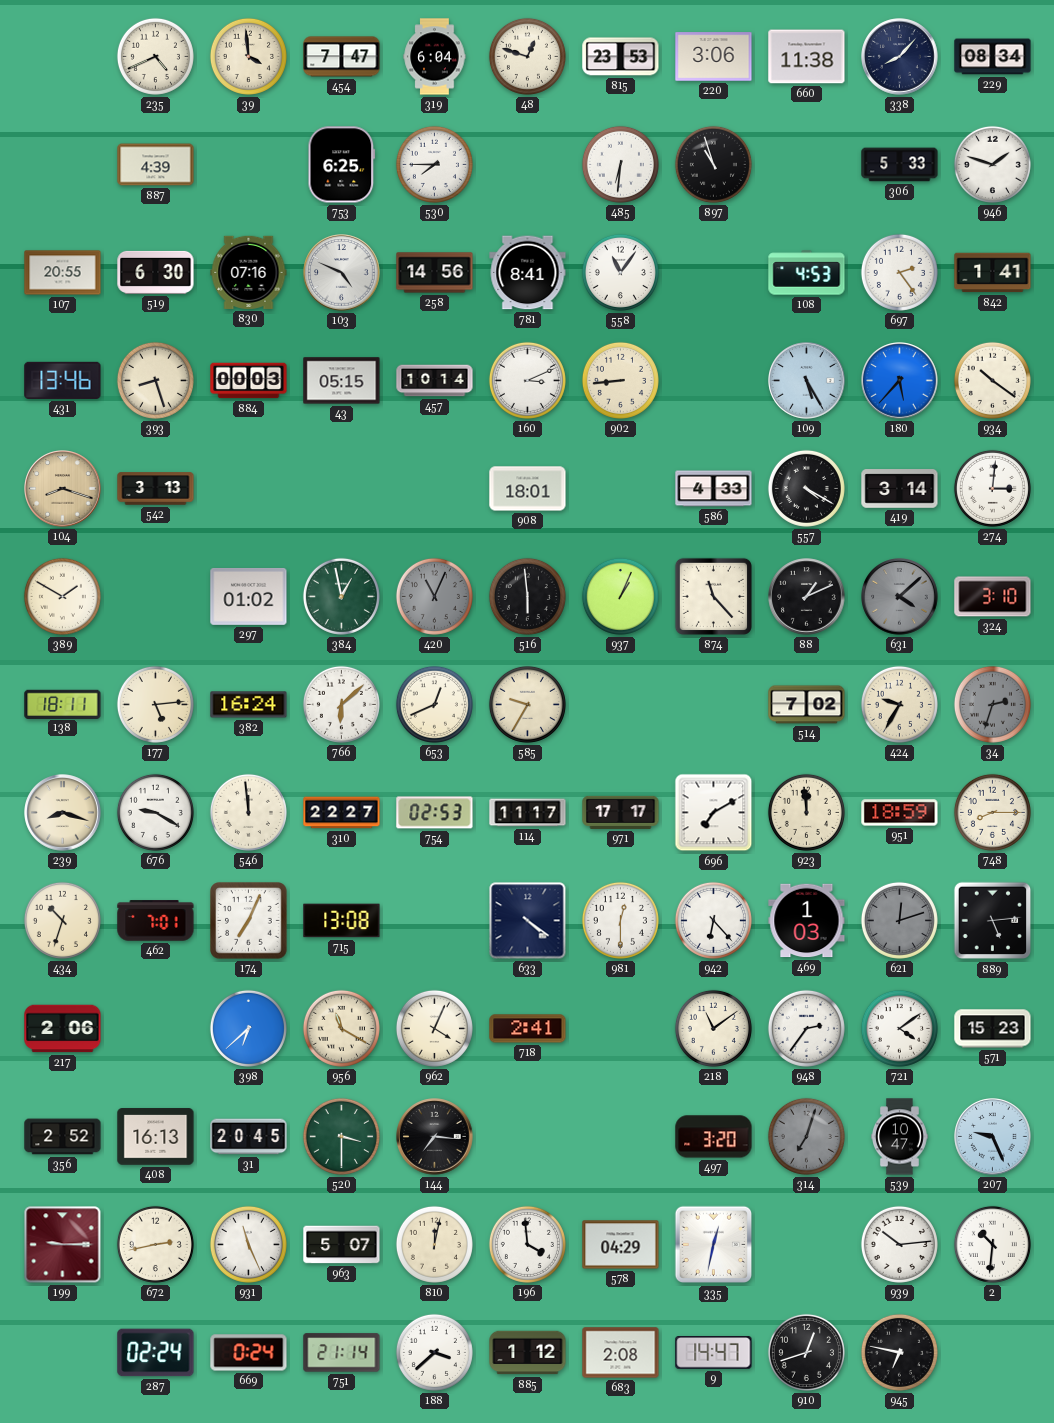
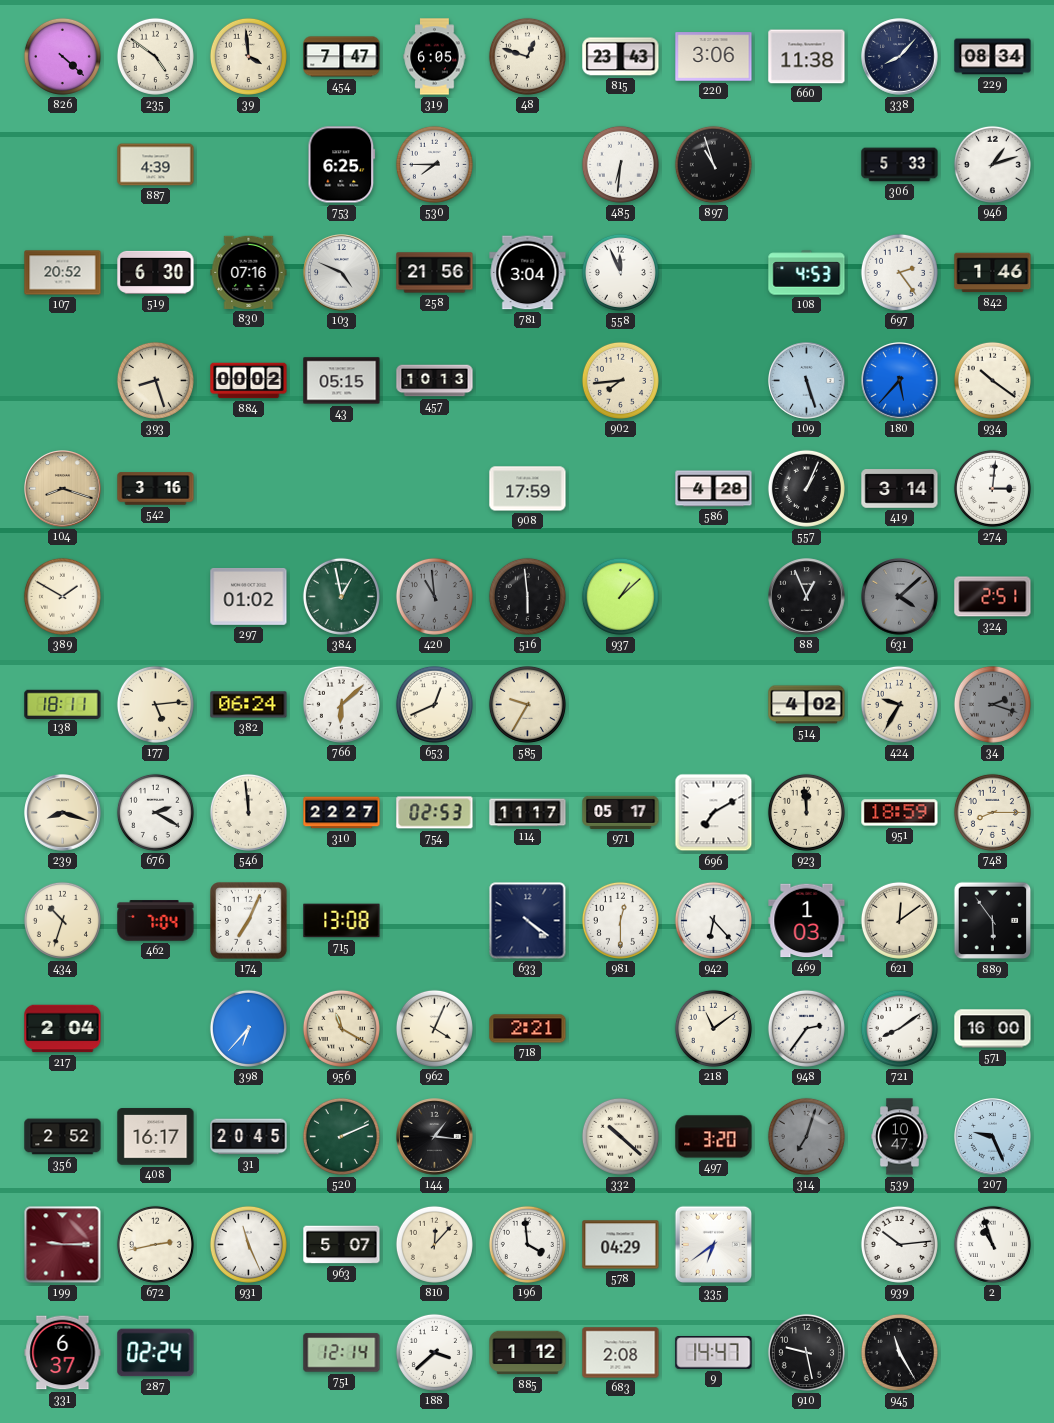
826: none -> 4:22 (62, 56)
235: 4:41 -> 4:51 (155, 56)
319: 6:04 -> 6:05 (435, 57)
815: 23:53 -> 23:43 (621, 57)
946: 1:48 -> 1:12 (992, 164)
107: 20:55 -> 20:52 (63, 273)
258: 14:56 -> 21:56 (435, 273)
781: 8:41 -> 3:04 (528, 273)
558: 11:06 -> 11:56 (620, 272)
842: 1:41 -> 1:46 (993, 273)
431: 13:46 -> none (63, 380)
884: 00:03 -> 00:02 (249, 381)
457: 10:14 -> 10:13 (435, 381)
160: 3:11 -> none (527, 380)
902: 8:44 -> 7:44 (620, 380)
109: 5:25 -> 5:27 (807, 381)
542: 3:13 -> 3:16 (156, 489)
908: 18:01 -> 17:59 (528, 489)
586: 4:33 -> 4:28 (714, 489)
557: 4:20 -> 1:04 (806, 488)
420: 11:04 -> 10:59 (434, 596)
937: 1:04 -> 1:08 (620, 596)
874: 11:23 -> none (713, 596)
88: 1:11 -> 12:56 (807, 597)
324: 3:10 -> 2:51 (993, 597)
382: 16:24 -> 06:24 (249, 705)
514: 7:02 -> 4:02 (807, 705)
34: 2:33 -> 2:18 (992, 704)
676: 9:20 -> 2:20 (155, 812)
971: 17:17 -> 05:17 (621, 812)
462: 7:01 -> 7:04 (156, 921)
621: 12:12 -> 12:09 (899, 920)
621 dial: grey -> cream (899, 920)
889: 5:14 -> 5:54 (993, 921)
217: 2:06 -> 2:04 (63, 1029)
398: 6:38 -> 6:37 (248, 1028)
718: 2:41 -> 2:21 (528, 1029)
721: 4:09 -> 8:09 (899, 1028)
571: 15:23 -> 16:00 (993, 1029)
408: 16:13 -> 16:17 (156, 1137)
520: 3:30 -> 2:11 (341, 1136)
144: 7:16 -> 1:16 (435, 1137)
332: none -> 10:22 (620, 1136)
810: 12:02 -> 12:07 (434, 1244)
335: 12:32 -> 6:39 (714, 1245)
2: 10:31 -> 10:57 (992, 1244)
331: none -> 6:37 (63, 1353)
669: 0:24 -> none (249, 1353)
751: 21:14 -> 12:14 (342, 1353)
910: 12:42 -> 9:28 (806, 1352)
945: 6:47 -> 11:25 (899, 1352)
